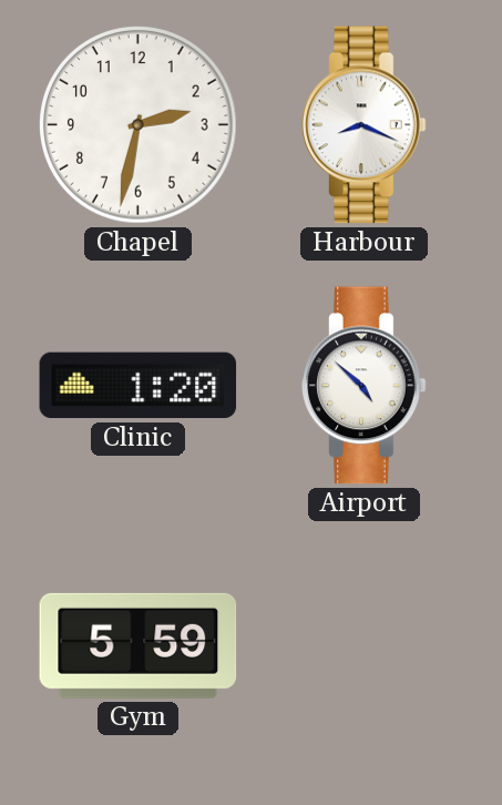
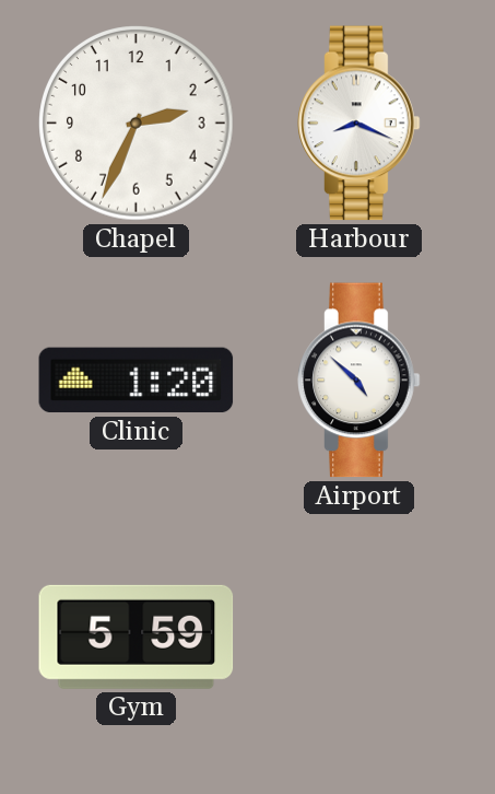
Chapel: 2:32 -> 2:34 (137, 124)
